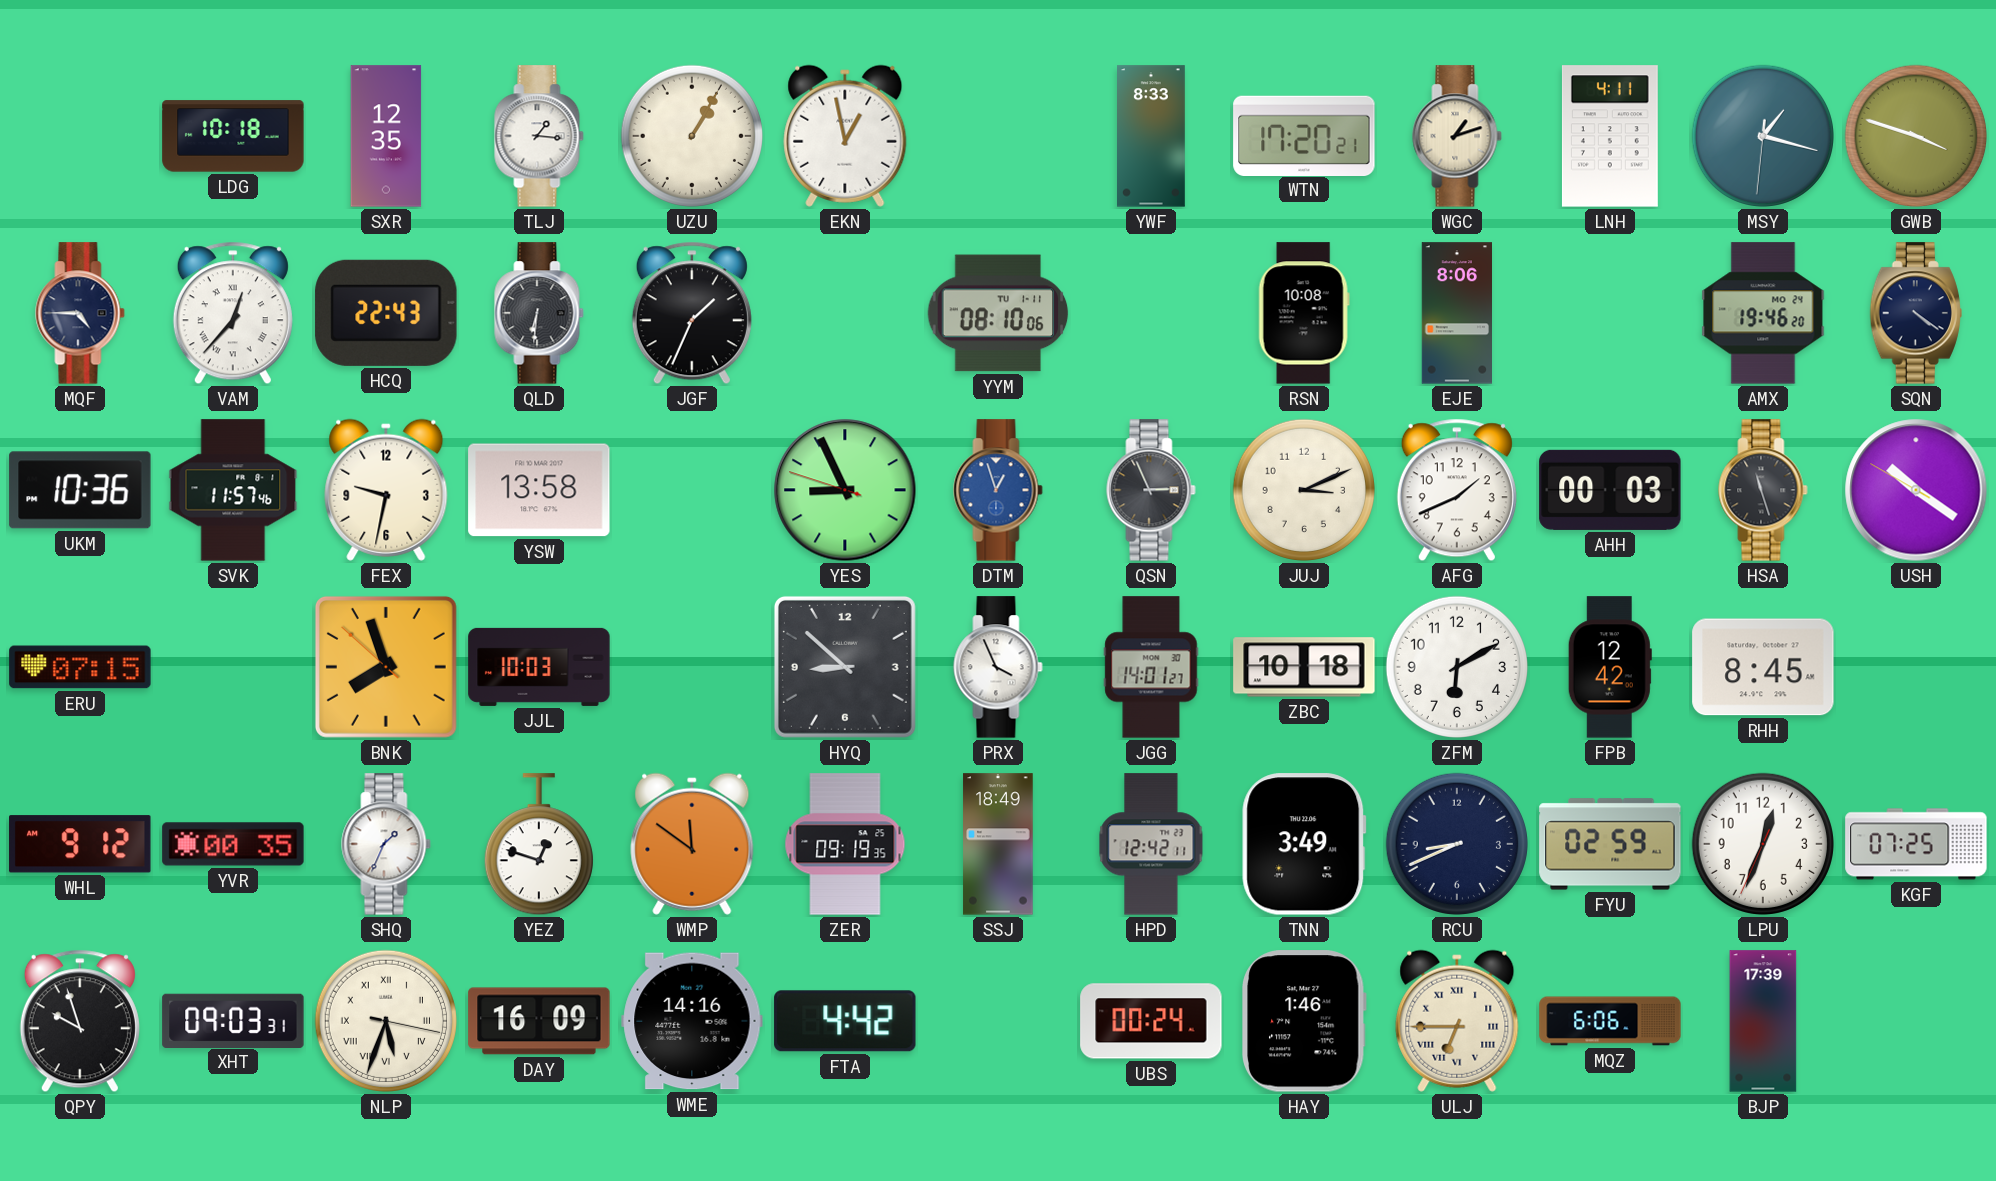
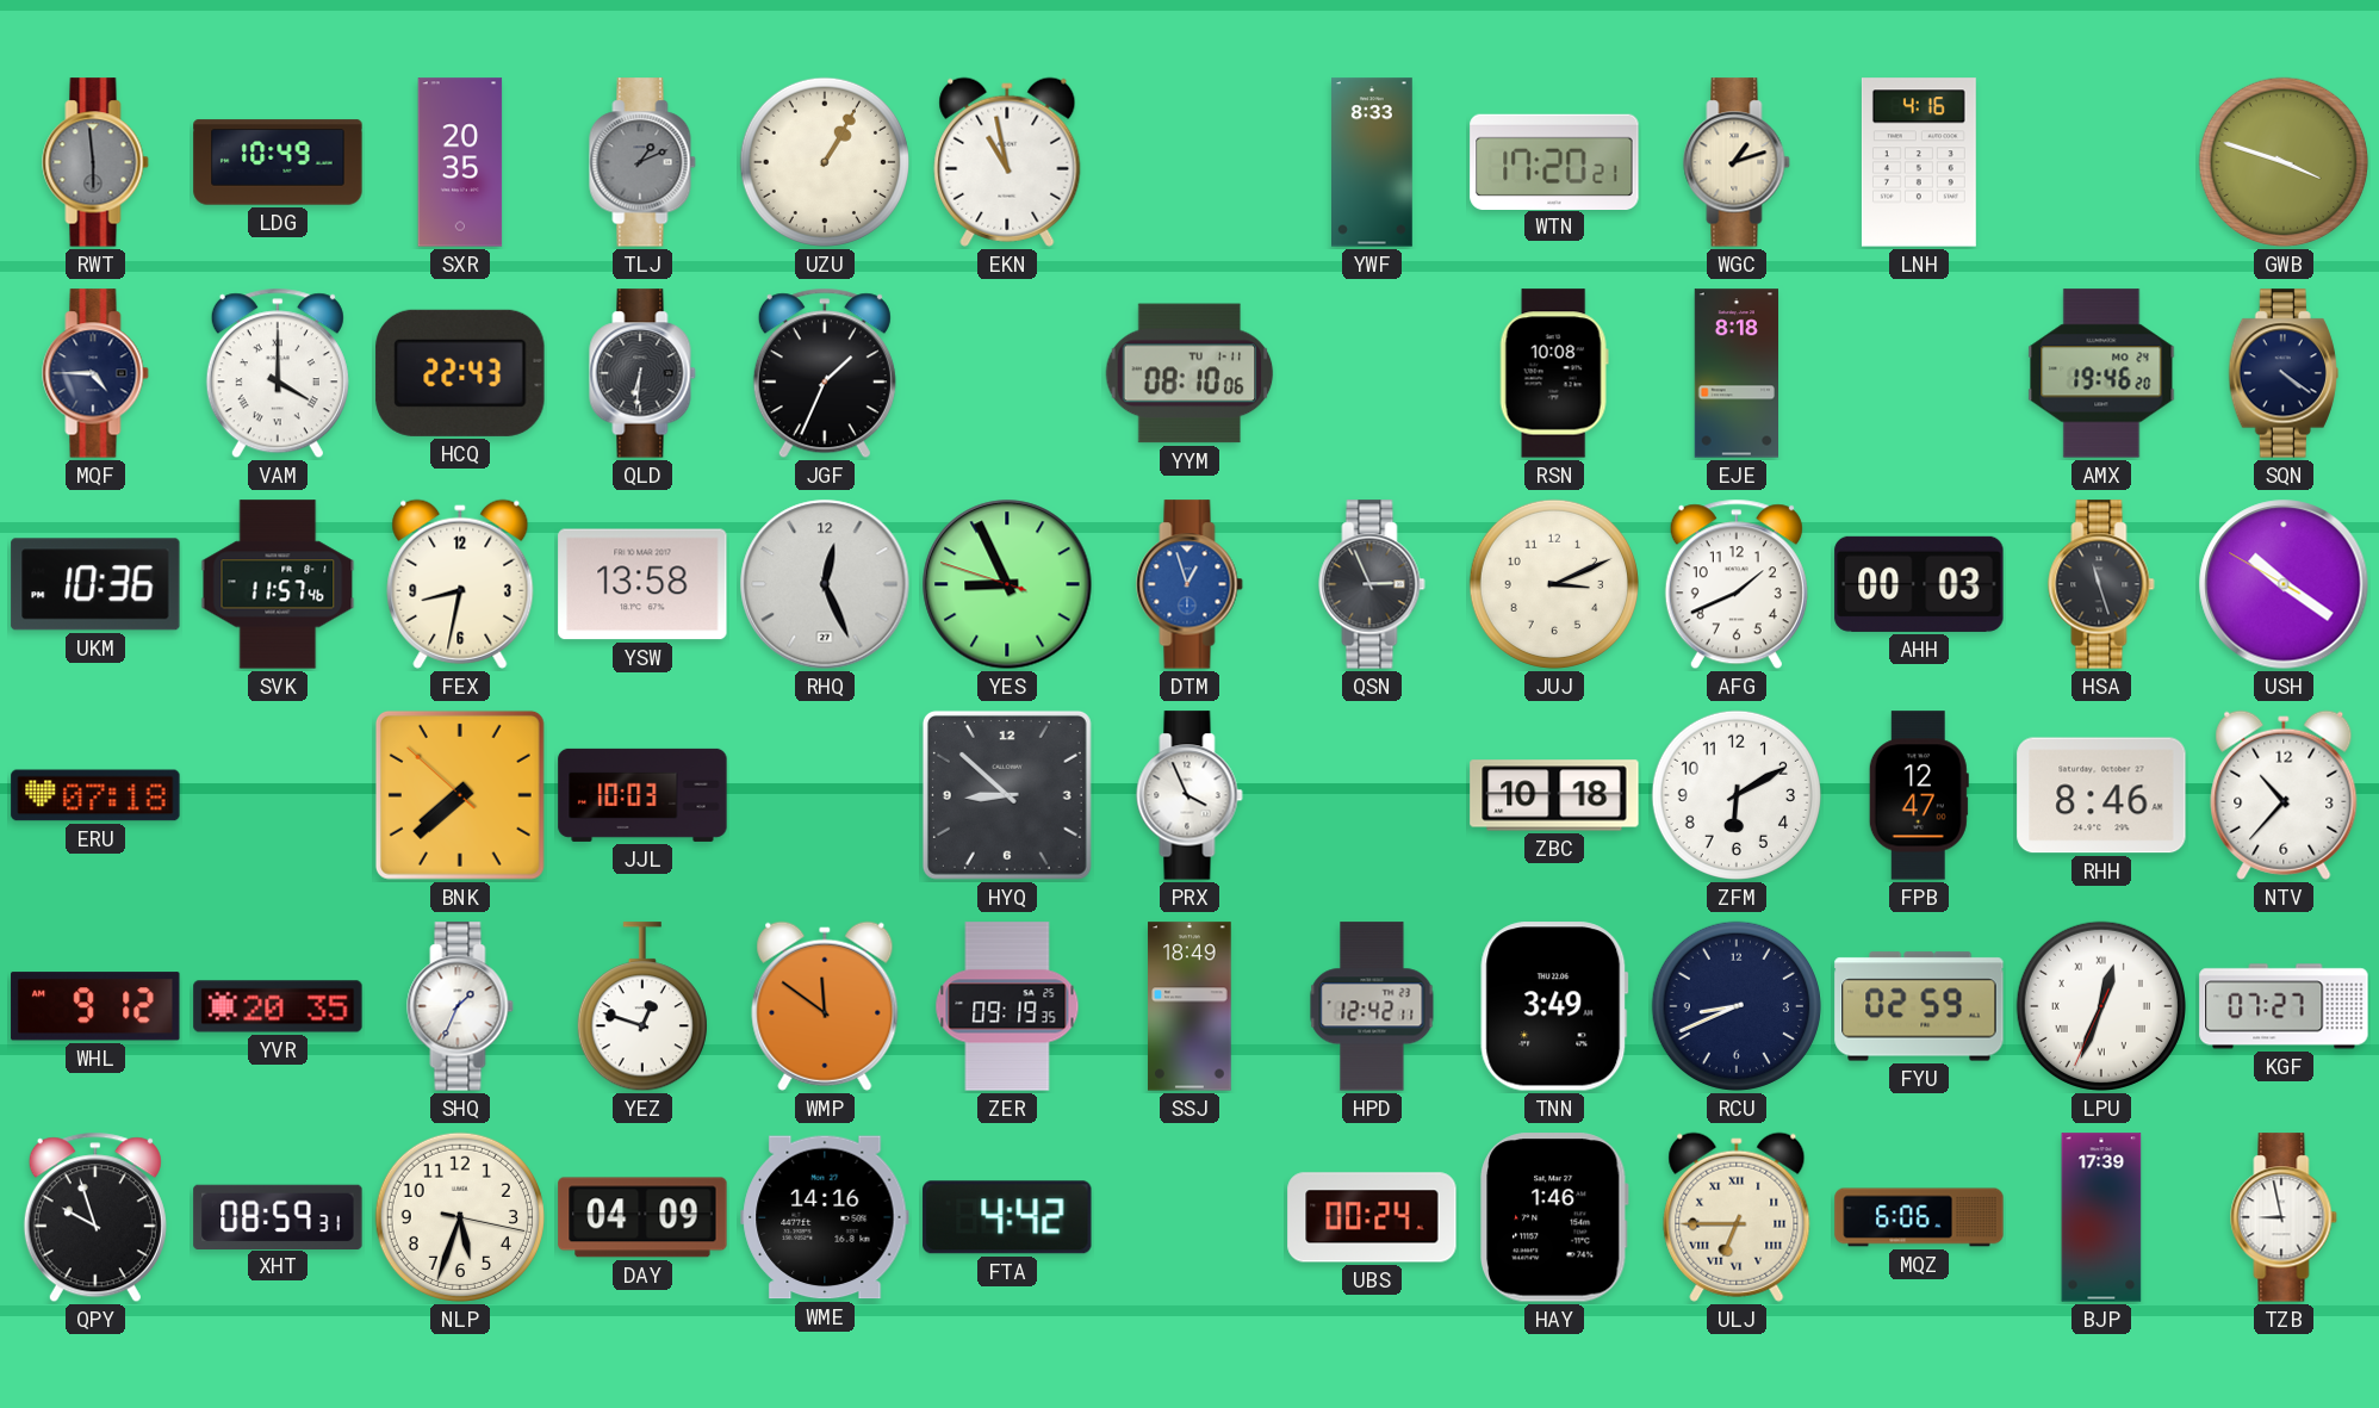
RWT: none -> 5:59 (95, 162)
LDG: 10:18 -> 10:49 (278, 162)
SXR: 12:35 -> 20:35 (460, 162)
TLJ: 1:16 -> 1:11 (642, 162)
TLJ dial: white -> grey (642, 162)
EKN: 12:58 -> 10:58 (1007, 162)
LNH: 4:11 -> 4:16 (1919, 162)
MSY: 1:17 -> none (1763, 136)
VAM: 12:37 -> 4:00 (278, 373)
EJE: 8:06 -> 8:18 (1737, 373)
FEX: 9:32 -> 8:32 (460, 584)
RHQ: none -> 12:26 (825, 584)
ERU: 07:15 -> 07:18 (95, 795)
BNK: 7:56 -> 7:37 (460, 795)
JGG: 14:01 -> none (1151, 667)
FPB: 12:42 -> 12:47 (1919, 795)
RHH: 8:45 -> 8:46 (2101, 795)
NTV: none -> 10:37 (2284, 795)
YVR: 00:35 -> 20:35 (278, 1006)
LPU numerals: Arabic -> Roman (2101, 1006)
KGF: 07:25 -> 07:27 (2284, 1006)
XHT: 09:03 -> 08:59 (278, 1216)
NLP numerals: Roman -> Arabic (460, 1217)
DAY: 16:09 -> 04:09 (642, 1217)
TZB: none -> 8:58 (2284, 1217)
